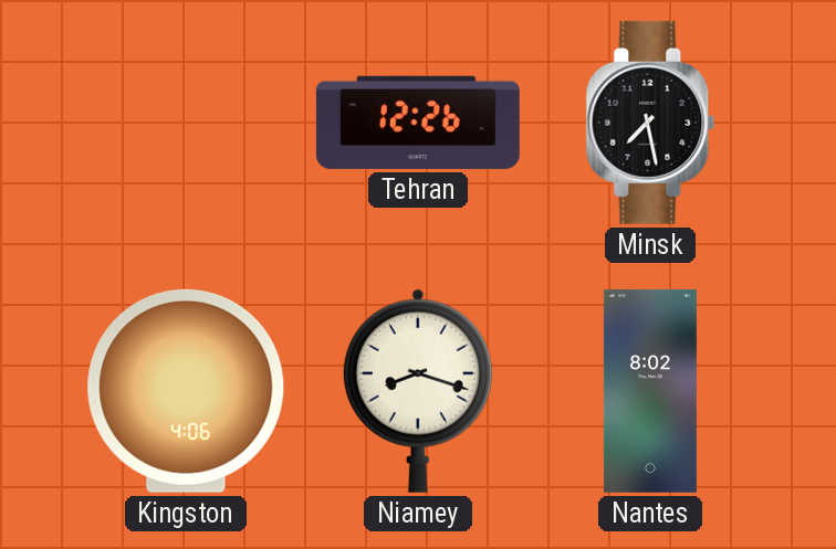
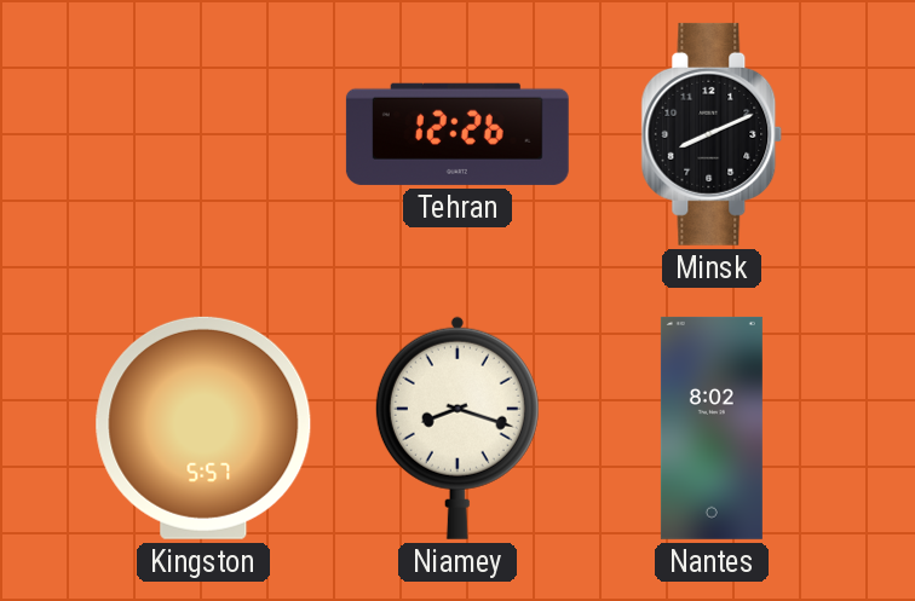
Minsk: 7:28 -> 8:11 (712, 134)
Kingston: 4:06 -> 5:57 (203, 428)
